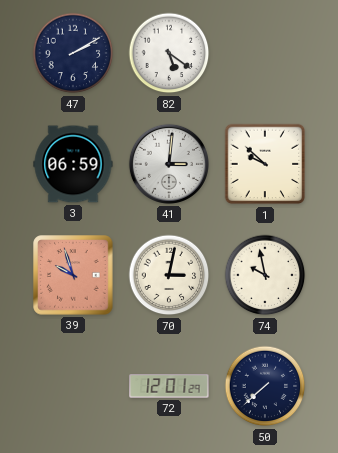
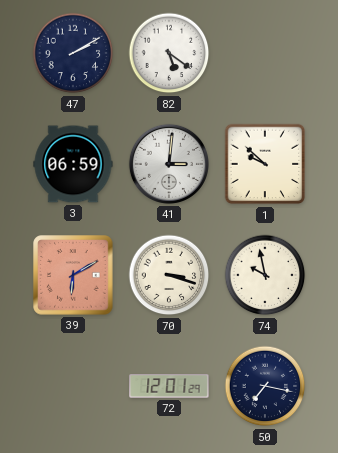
39: 9:57 -> 6:10 (73, 275)
70: 3:02 -> 3:18 (169, 275)
50: 7:38 -> 7:17 (265, 386)
